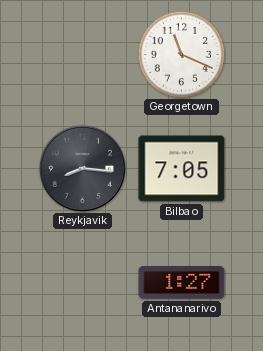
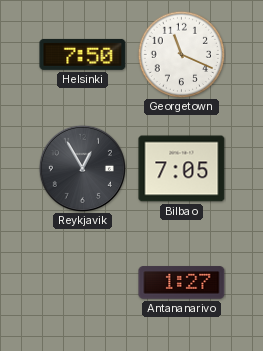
Helsinki: none -> 7:50 (83, 54)
Reykjavik: 8:16 -> 12:55 (82, 168)
